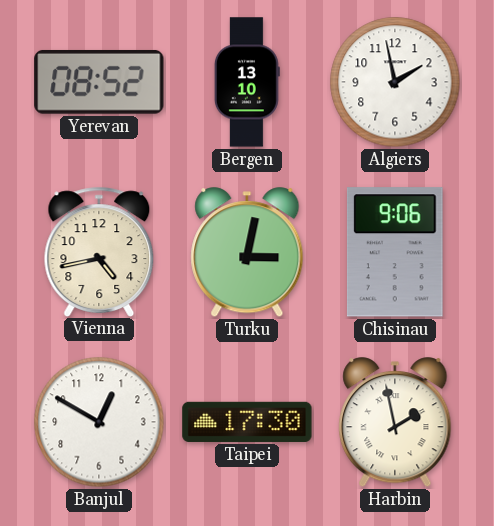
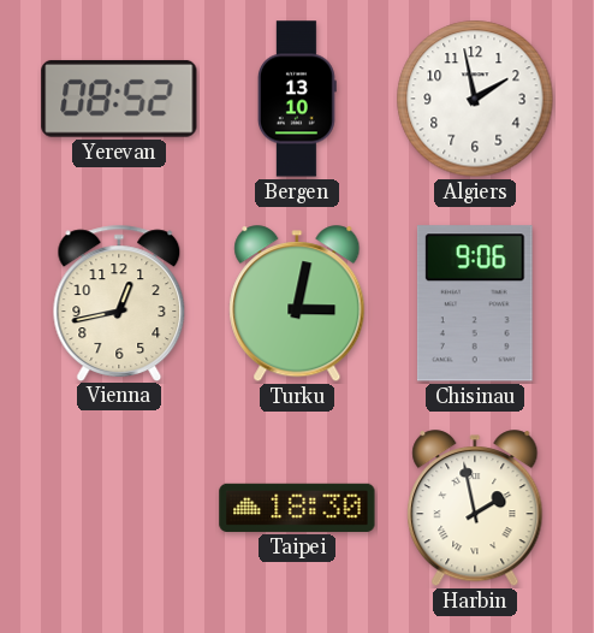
Vienna: 4:43 -> 12:43 (119, 302)
Banjul: 12:50 -> none (99, 422)
Taipei: 17:30 -> 18:30 (297, 508)
